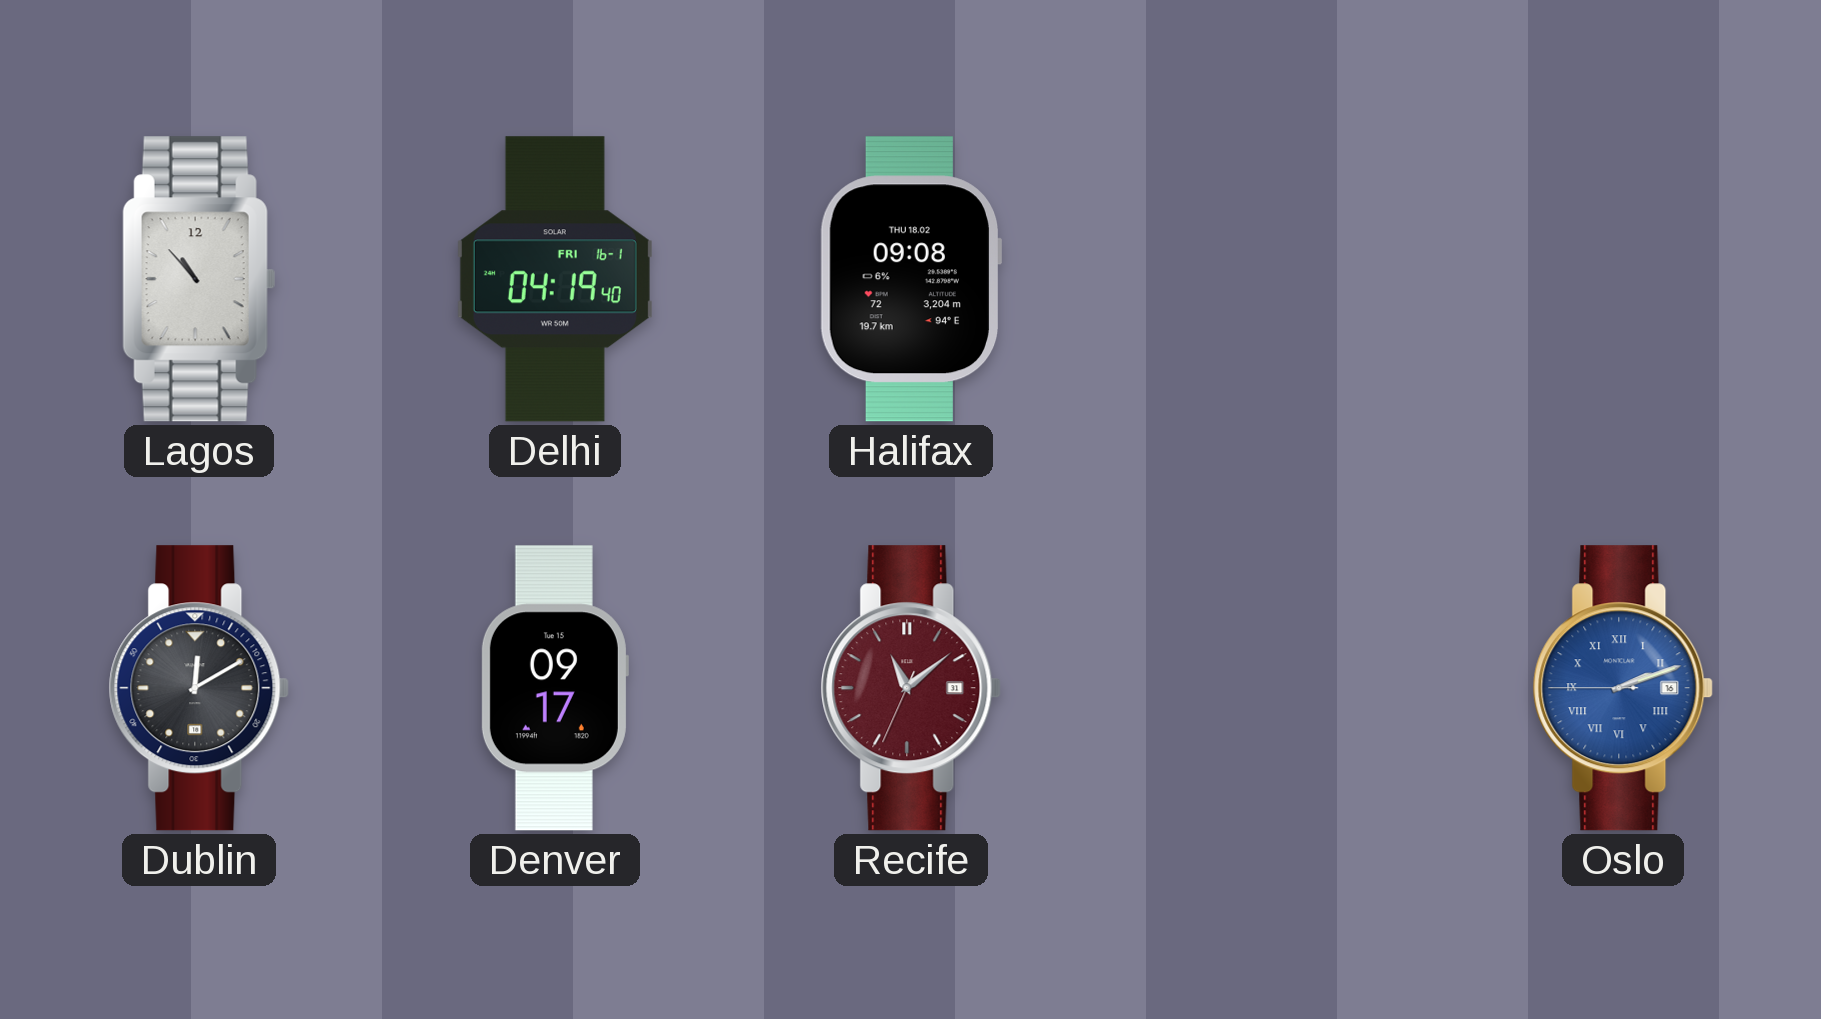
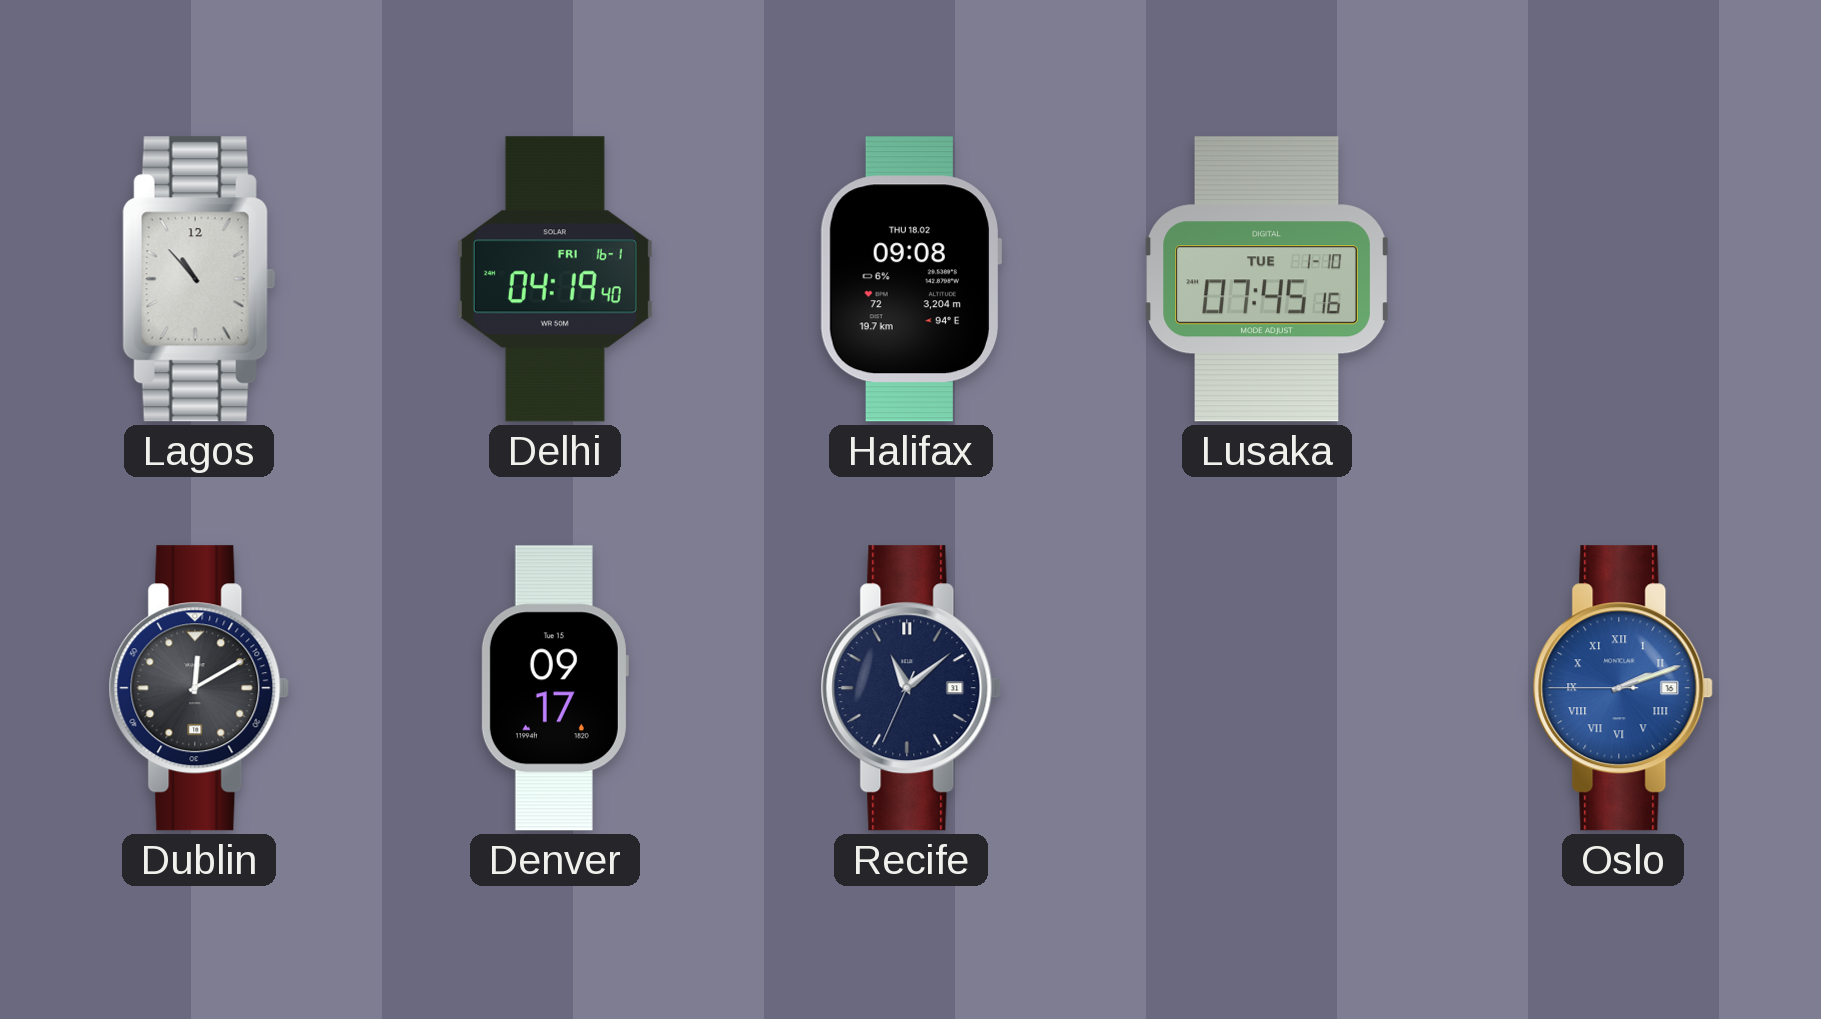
Lusaka: none -> 07:45 (1267, 279)
Recife dial: burgundy -> navy (911, 688)
